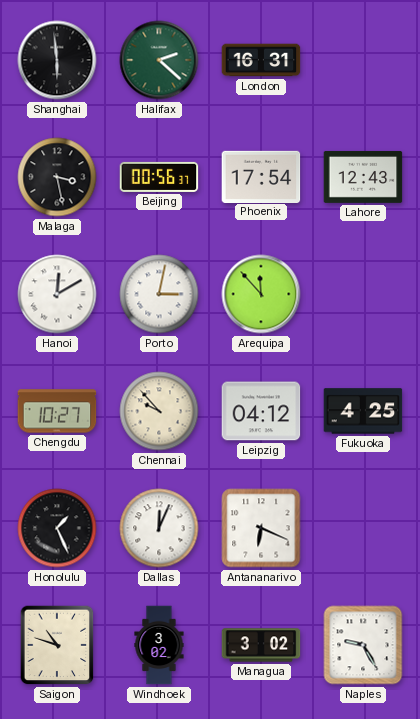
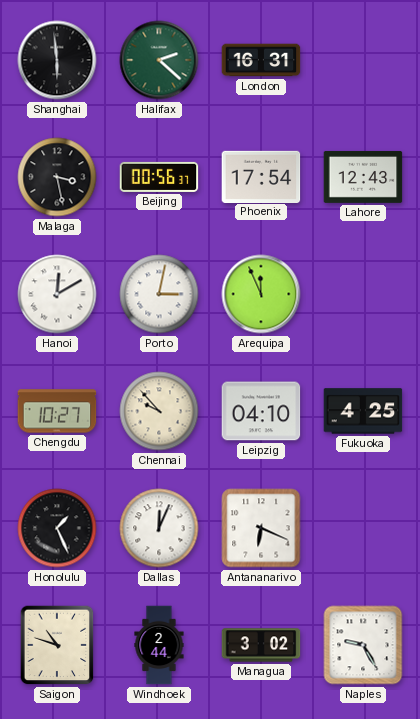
Arequipa: 11:53 -> 11:56 (261, 294)
Leipzig: 04:12 -> 04:10 (261, 411)
Windhoek: 3:02 -> 2:44 (159, 645)
